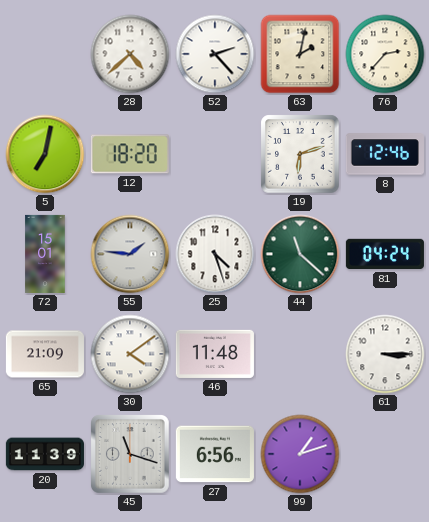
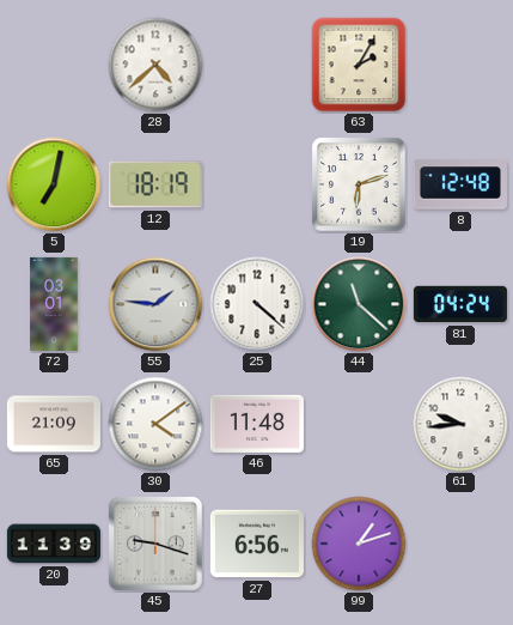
52: 2:23 -> none (215, 54)
63: 2:02 -> 2:05 (359, 65)
76: 2:37 -> none (385, 54)
12: 18:20 -> 18:19 (155, 184)
8: 12:46 -> 12:48 (460, 184)
72: 15:01 -> 03:01 (54, 304)
25: 4:27 -> 4:22 (257, 304)
61: 3:15 -> 9:44 (460, 424)
45: 11:18 -> 9:18 (157, 545)
